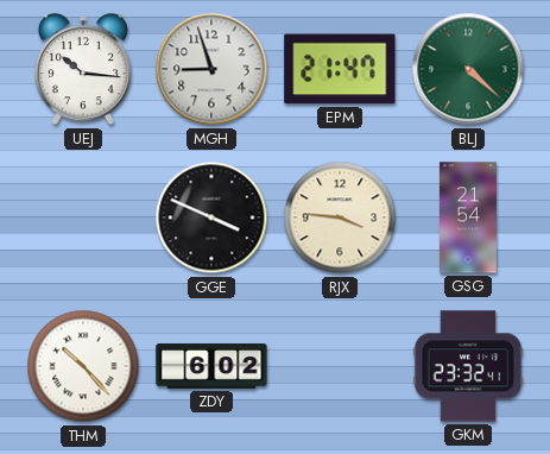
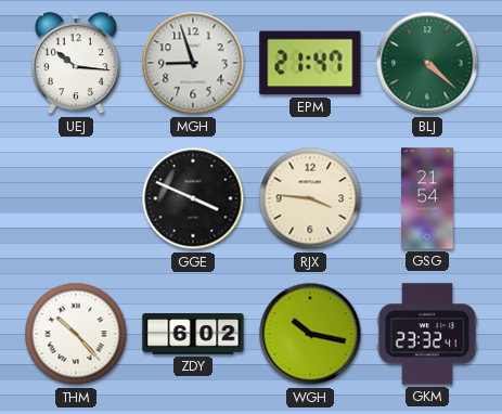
WGH: none -> 10:17 (310, 334)
